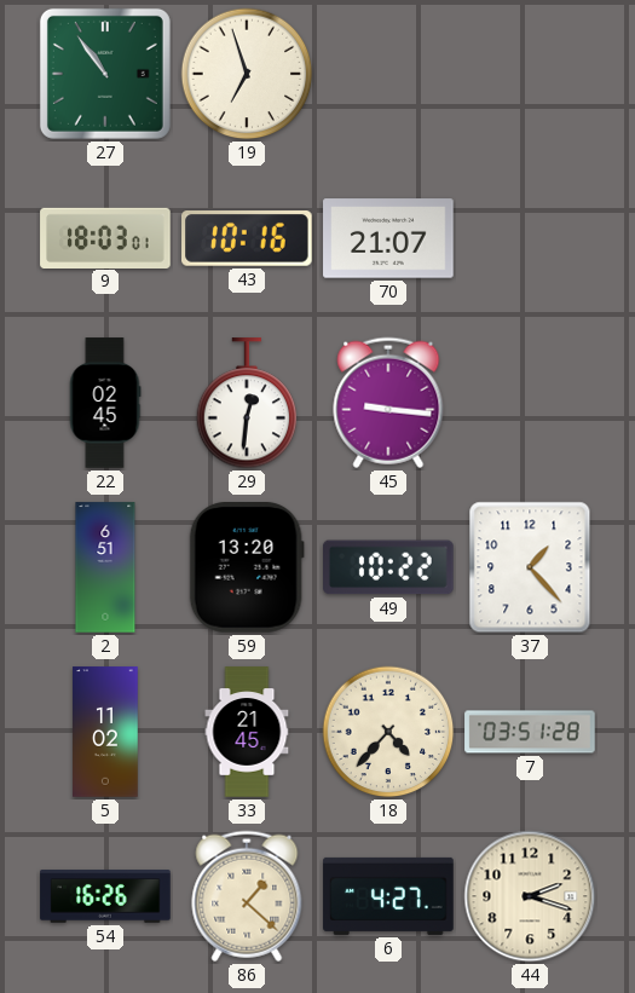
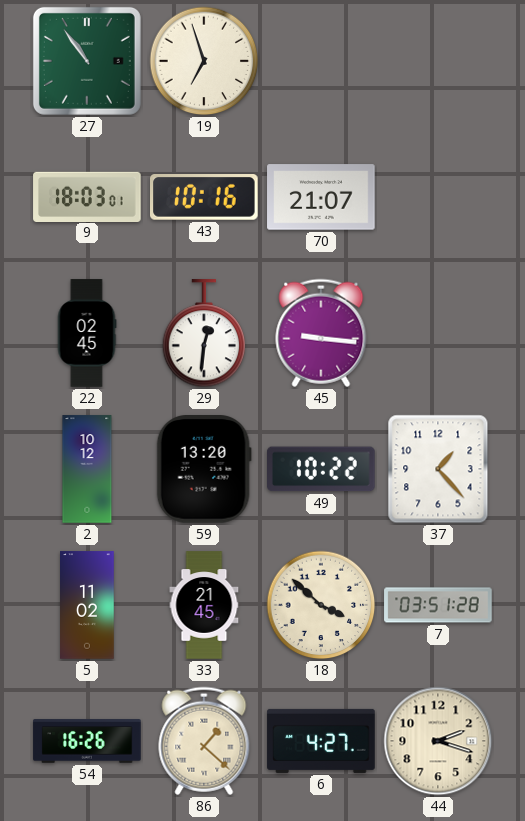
2: 6:51 -> 10:12 (87, 469)
18: 4:37 -> 3:52 (321, 605)
